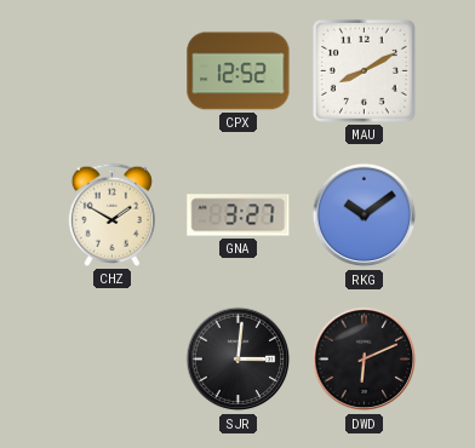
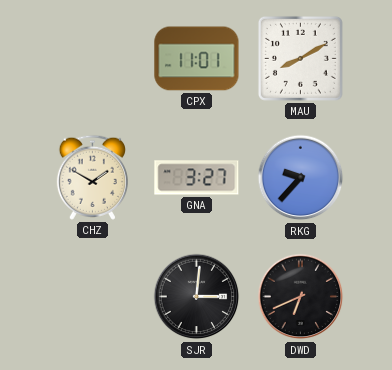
CPX: 12:52 -> 11:01 (197, 59)
RKG: 10:09 -> 9:37 (301, 178)
DWD: 6:11 -> 6:41 (301, 297)
